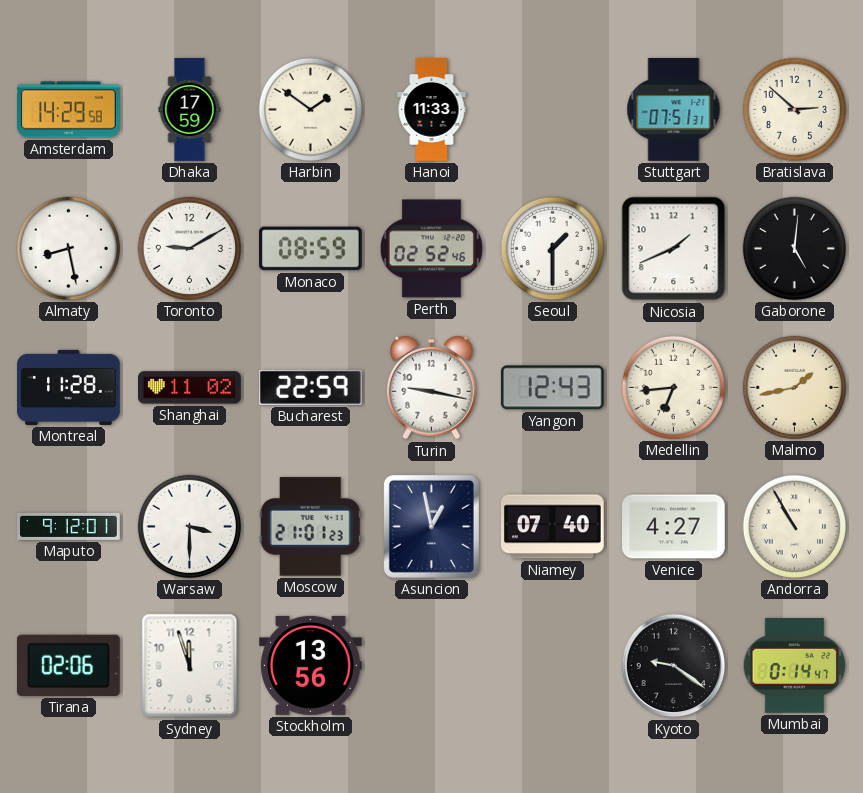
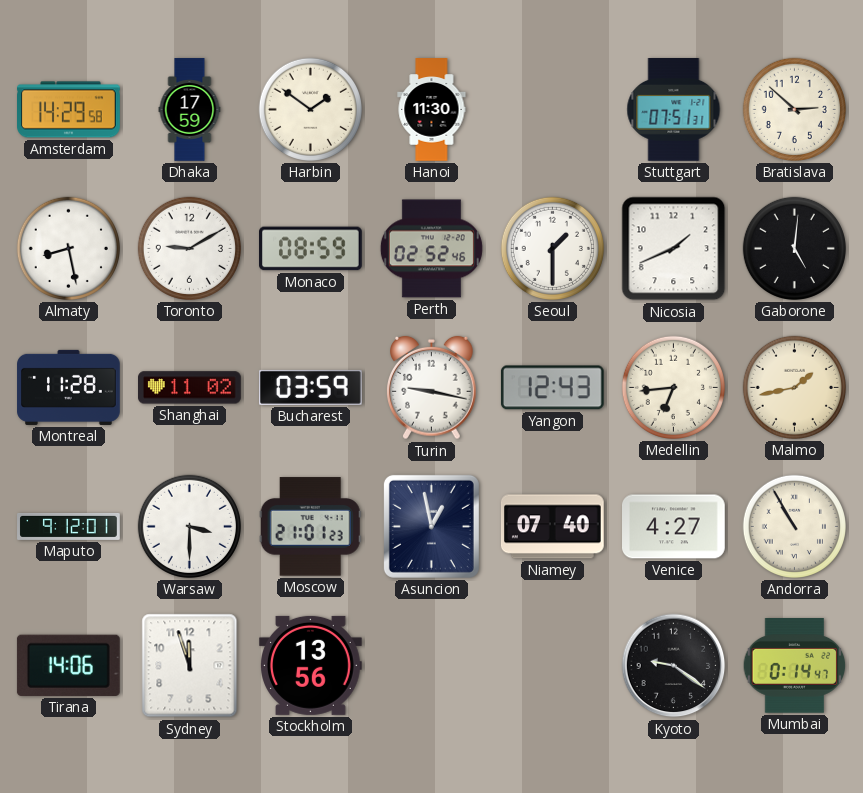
Hanoi: 11:33 -> 11:30 (432, 110)
Bucharest: 22:59 -> 03:59 (311, 387)
Tirana: 02:06 -> 14:06 (68, 665)
